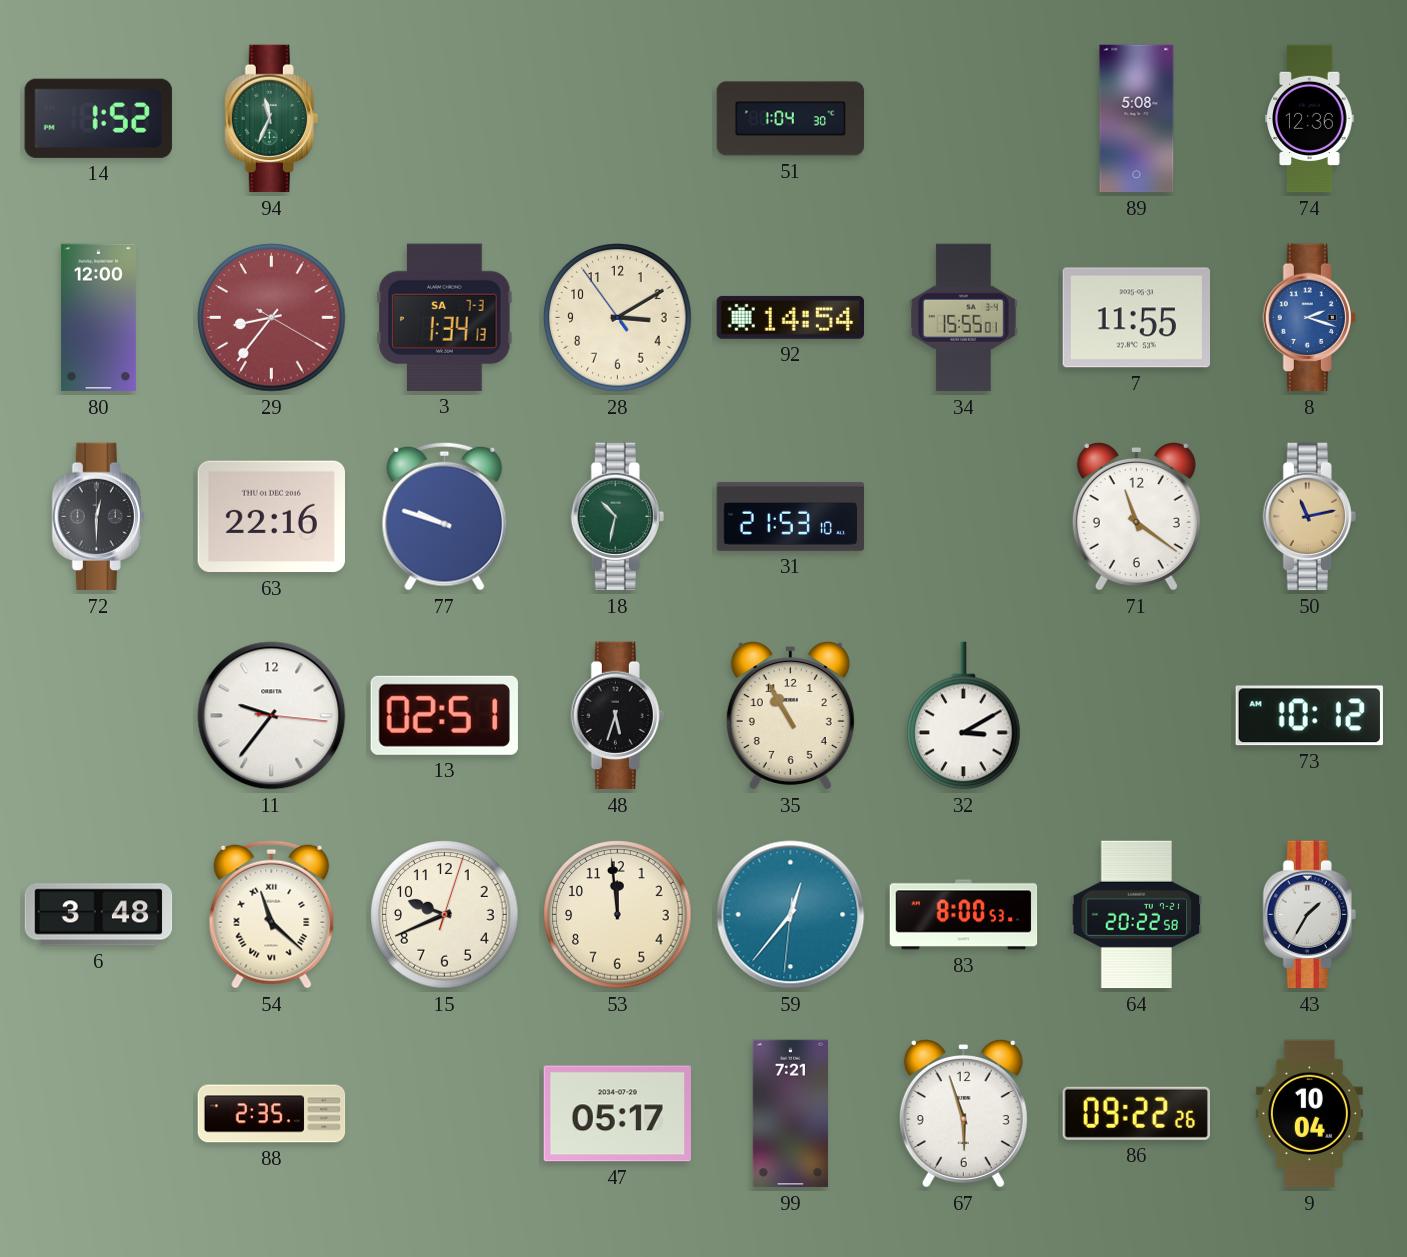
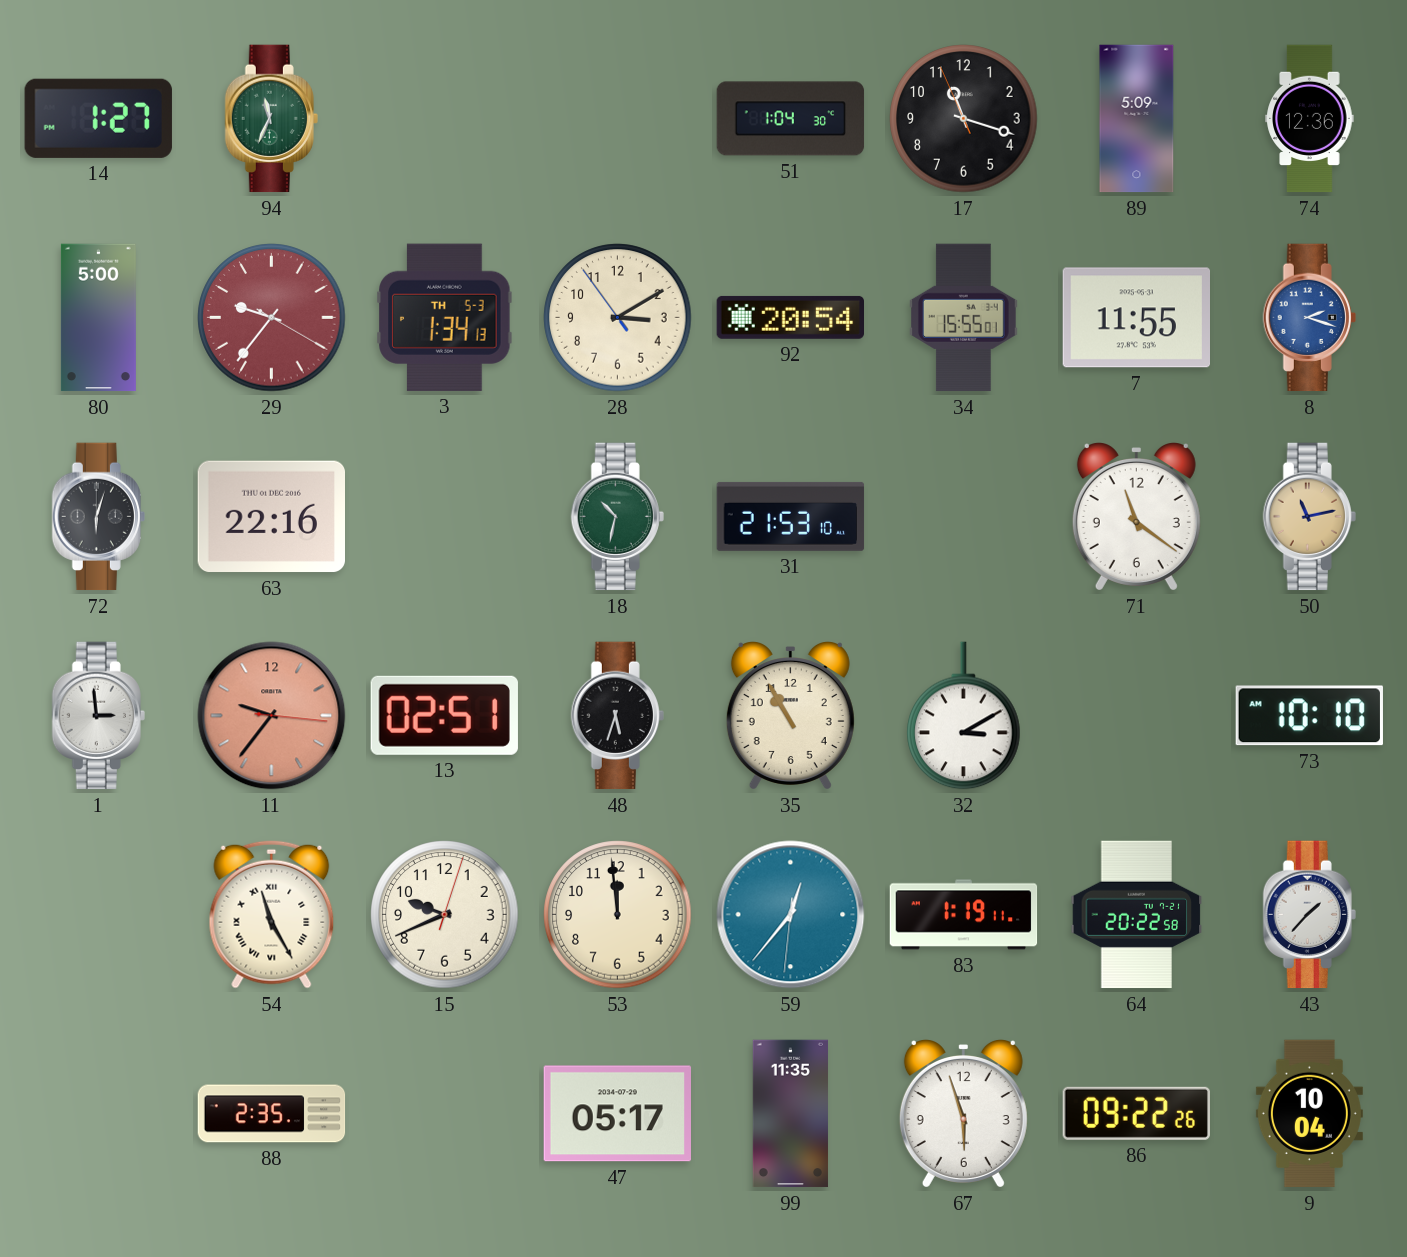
14: 1:52 -> 1:27 (98, 118)
17: none -> 11:17 (964, 119)
89: 5:08 -> 5:09 (1137, 119)
80: 12:00 -> 5:00 (98, 318)
29: 8:36 -> 9:36 (272, 318)
3 date: SA 7-3 -> TH 5-3 (445, 317)
92: 14:54 -> 20:54 (790, 317)
72: 12:30 -> 6:03 (98, 517)
77: 9:48 -> none (445, 516)
1: none -> 2:59 (98, 716)
11 dial: white -> salmon (272, 716)
73: 10:12 -> 10:10 (1309, 716)
6: 3:48 -> none (99, 915)
54: 11:22 -> 11:25 (272, 914)
83: 8:00 -> 1:19 (964, 915)
43: 1:35 -> 1:37 (1309, 915)
99: 7:21 -> 11:35 (790, 1114)
